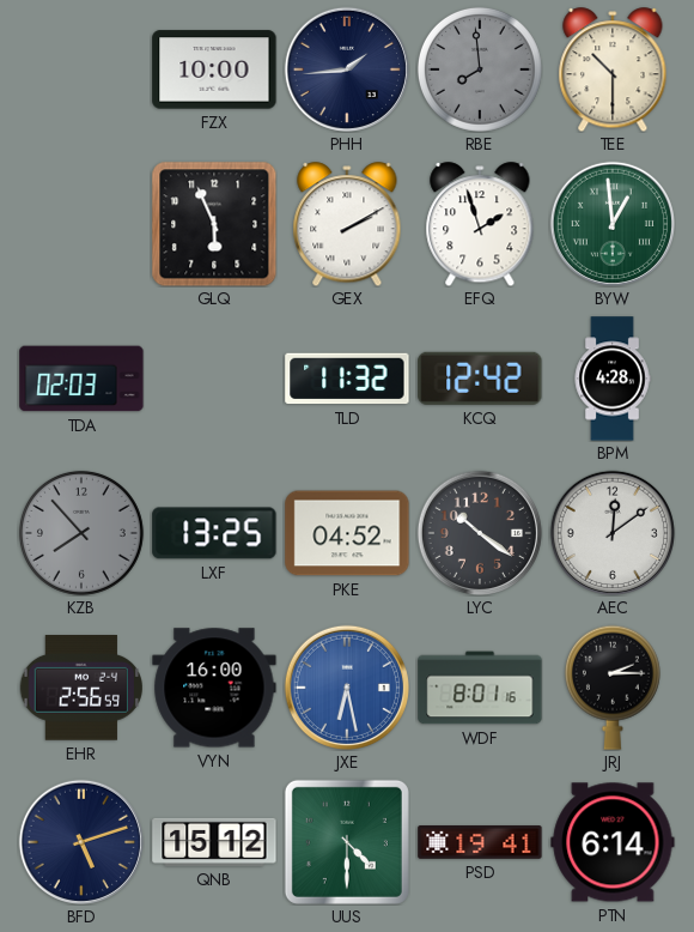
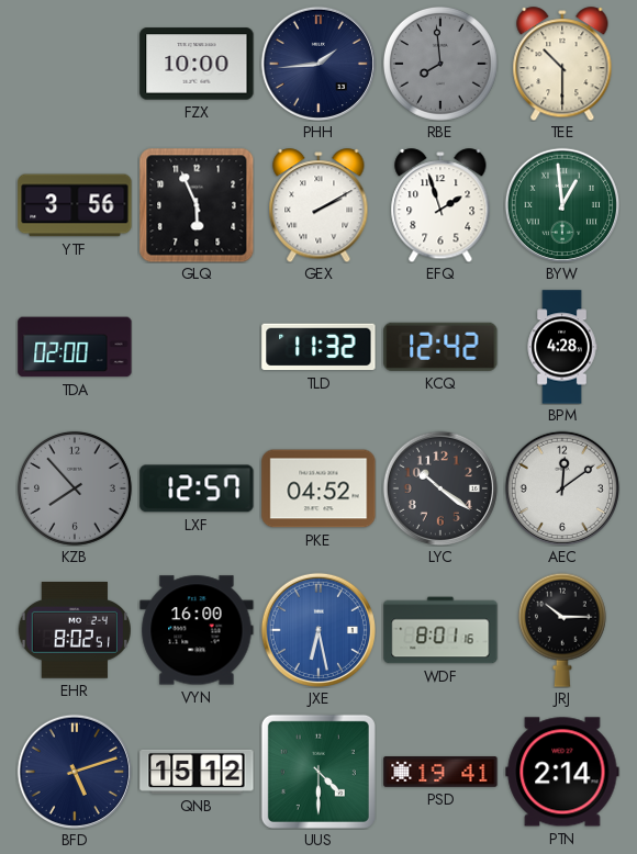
YTF: none -> 3:56 (75, 205)
TDA: 02:03 -> 02:00 (75, 347)
LXF: 13:25 -> 12:57 (197, 488)
EHR: 2:56 -> 8:02 (75, 631)
JRJ: 2:15 -> 10:15 (562, 630)
PTN: 6:14 -> 2:14 (562, 772)
